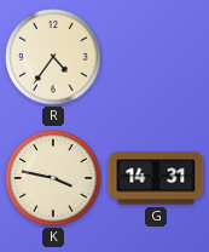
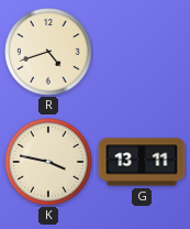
R: 4:36 -> 4:42 (48, 52)
G: 14:31 -> 13:11 (142, 162)
